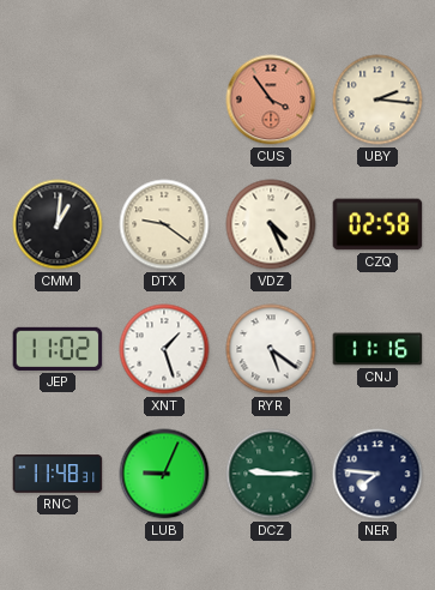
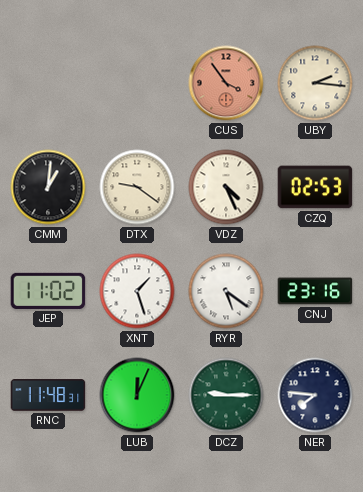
CZQ: 02:58 -> 02:53 (315, 187)
CNJ: 11:16 -> 23:16 (315, 291)
LUB: 9:04 -> 12:04 (137, 395)
